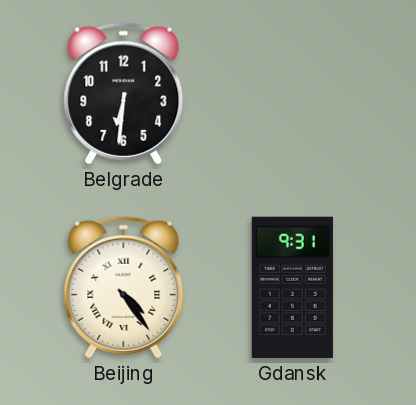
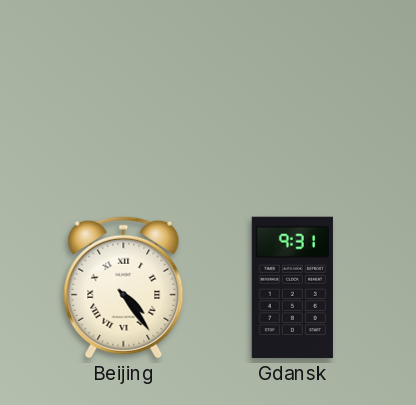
Belgrade: 6:31 -> none (124, 93)
